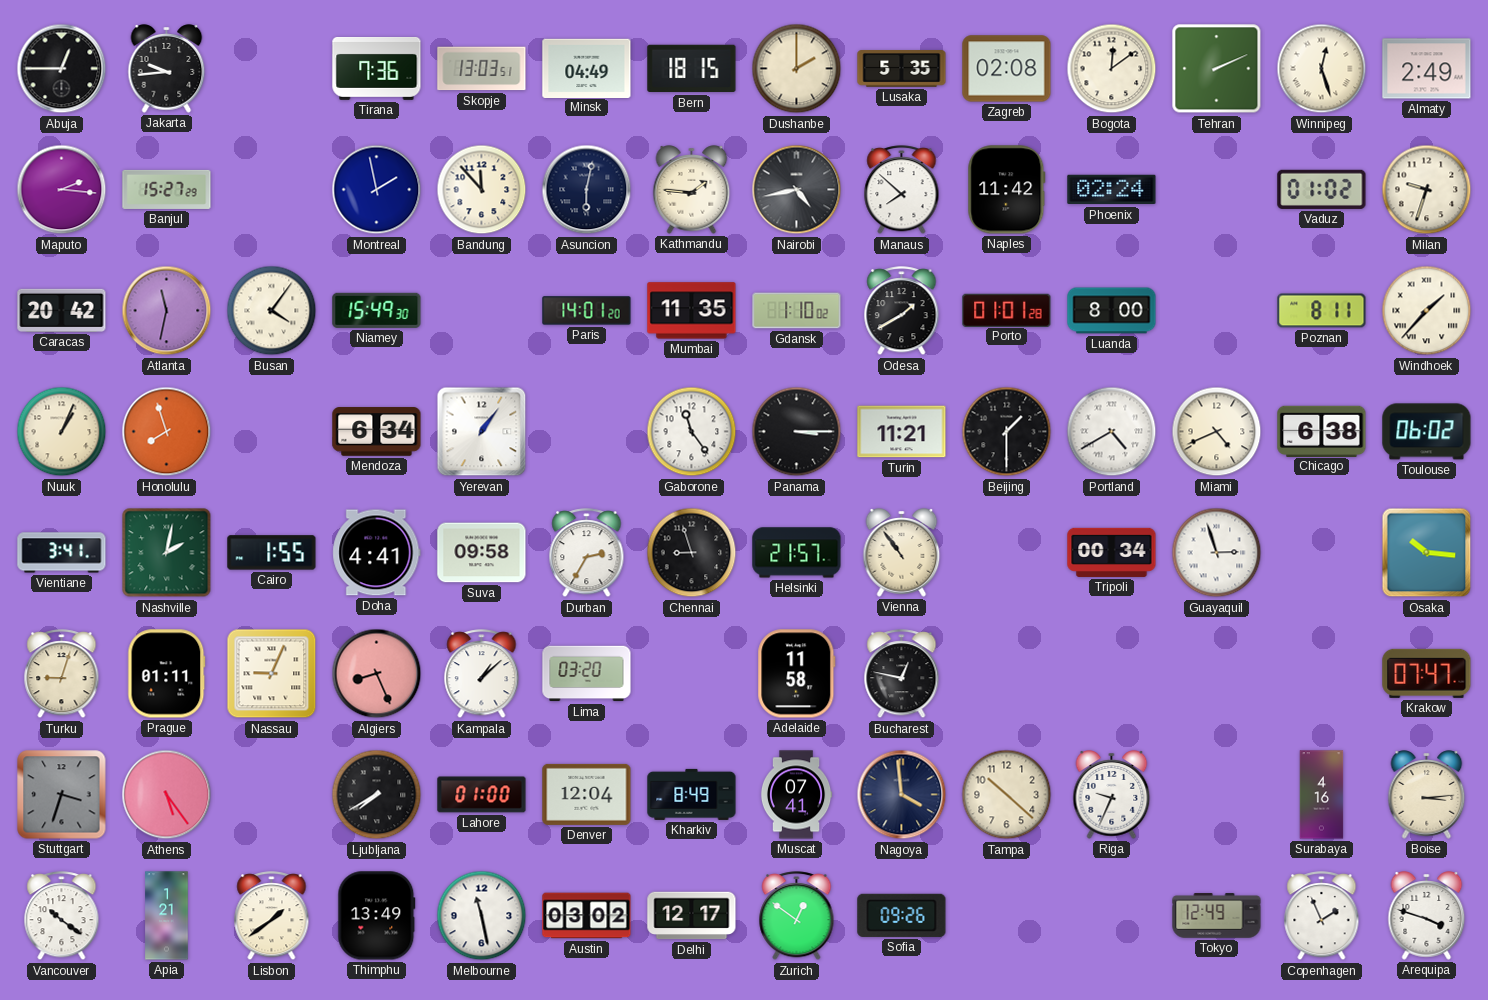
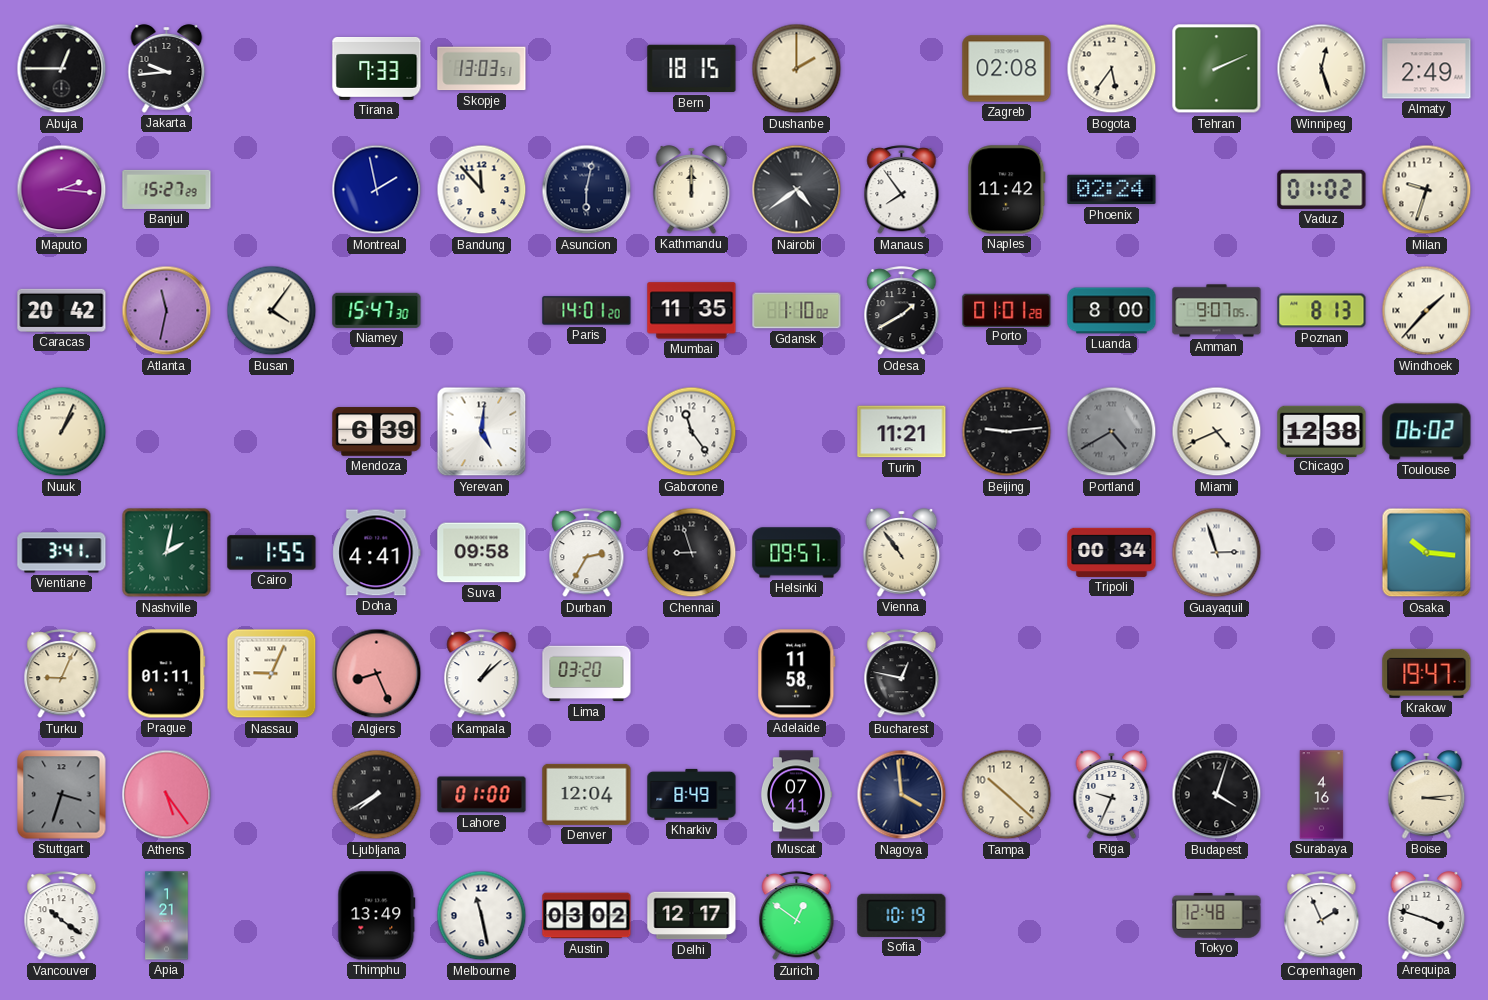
Tirana: 7:36 -> 7:33 (377, 68)
Minsk: 04:49 -> none (587, 68)
Lusaka: 5:35 -> none (902, 69)
Bogota: 12:09 -> 5:36 (1112, 69)
Kathmandu: 1:46 -> 12:00 (692, 190)
Nairobi: 4:43 -> 4:39 (797, 190)
Manaus: 7:52 -> 7:54 (902, 190)
Niamey: 15:49 -> 15:47 (377, 310)
Amman: none -> 9:07 (1217, 311)
Poznan: 8:11 -> 8:13 (1322, 311)
Honolulu: 7:57 -> none (167, 432)
Mendoza: 6:34 -> 6:39 (377, 432)
Yerevan: 1:06 -> 5:01 (482, 432)
Panama: 3:15 -> none (797, 432)
Beijing: 1:30 -> 9:14 (1007, 432)
Portland dial: white -> grey (1112, 432)
Chicago: 6:38 -> 12:38 (1322, 431)
Helsinki: 21:57 -> 09:57 (797, 553)
Turku: 9:03 -> 9:04 (62, 674)
Krakow: 07:47 -> 19:47 (1427, 673)
Budapest: none -> 4:03 (1217, 795)
Lisbon: 1:39 -> none (272, 916)
Sofia: 09:26 -> 10:19 (902, 915)
Tokyo: 12:49 -> 12:48 (1217, 916)
